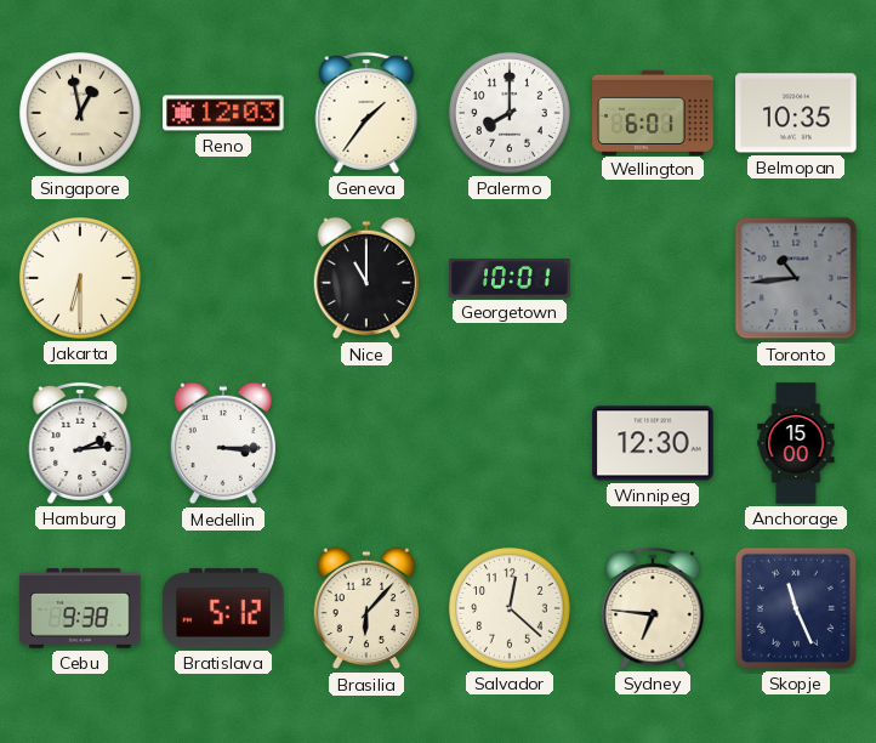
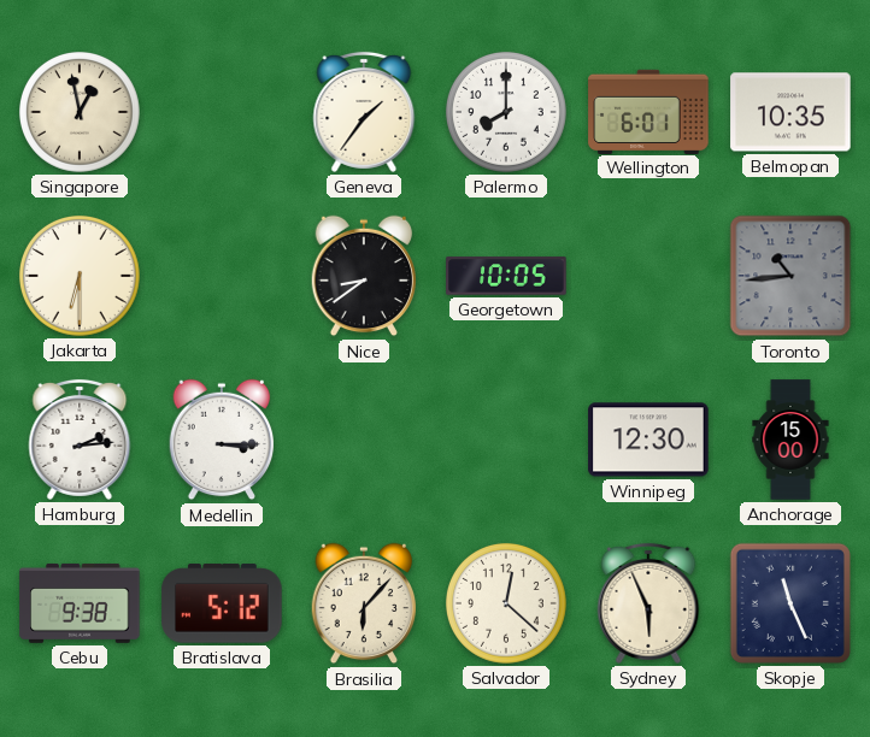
Reno: 12:03 -> none (223, 113)
Nice: 11:00 -> 8:39 (364, 276)
Georgetown: 10:01 -> 10:05 (506, 276)
Sydney: 6:46 -> 5:56 (648, 603)
